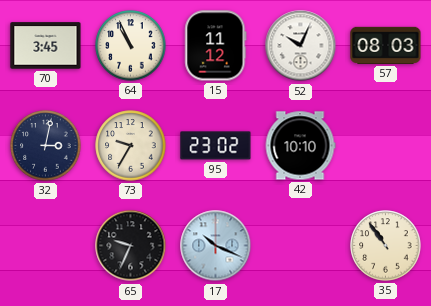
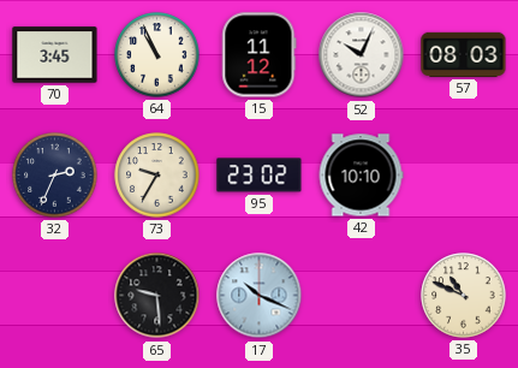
32: 3:02 -> 2:34 (55, 176)
65: 9:34 -> 9:29 (157, 296)
35: 10:54 -> 10:49 (464, 296)
